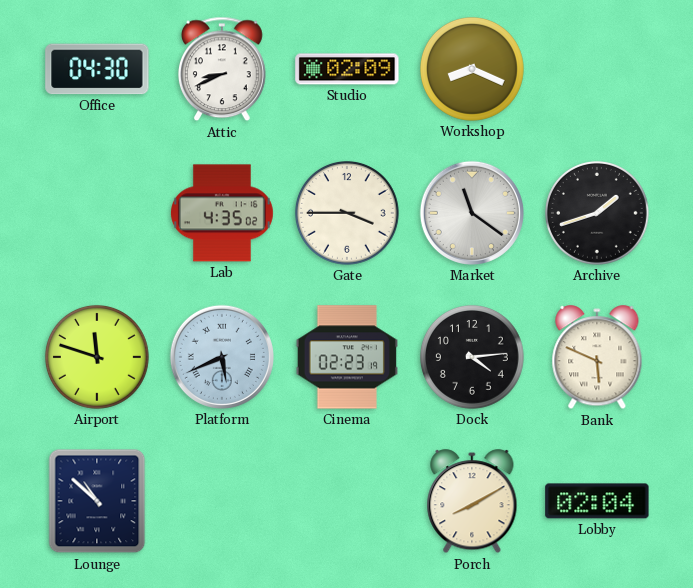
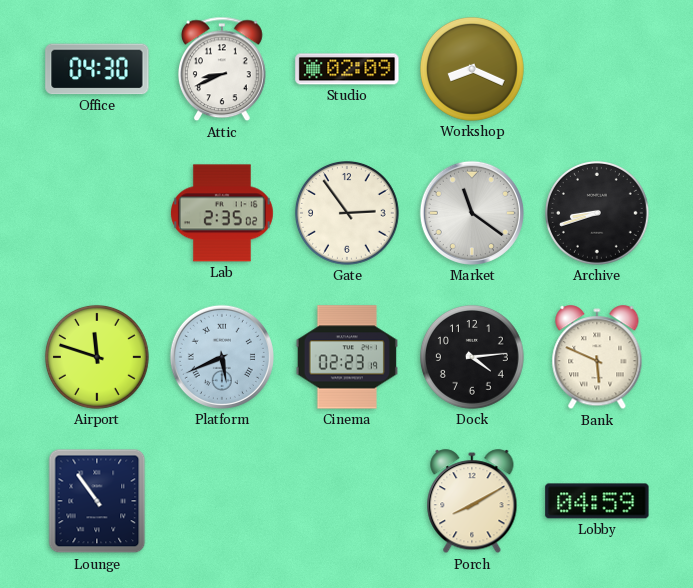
Lab: 4:35 -> 2:35 (222, 213)
Gate: 3:45 -> 2:54 (347, 213)
Archive: 1:42 -> 8:42 (597, 213)
Lounge: 10:52 -> 10:54 (97, 501)
Lobby: 02:04 -> 04:59 (597, 501)
